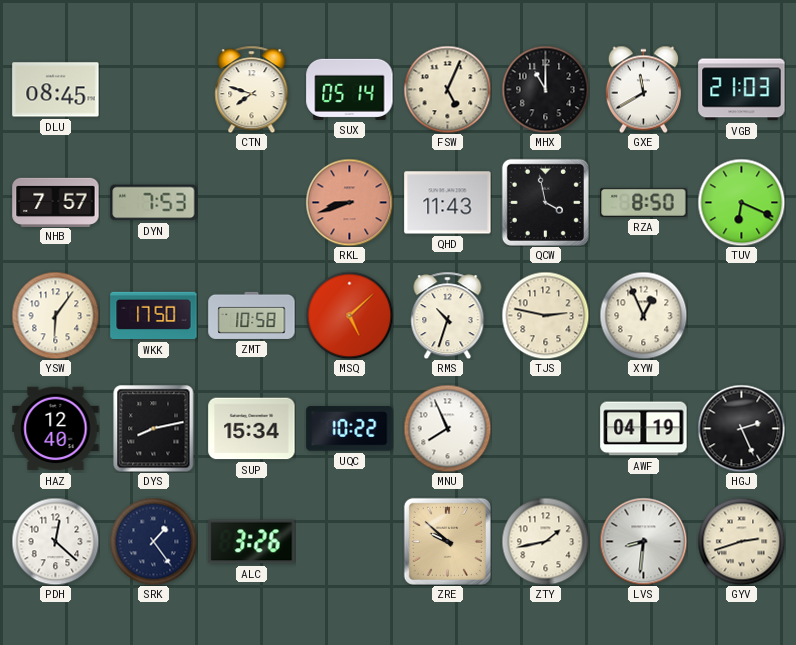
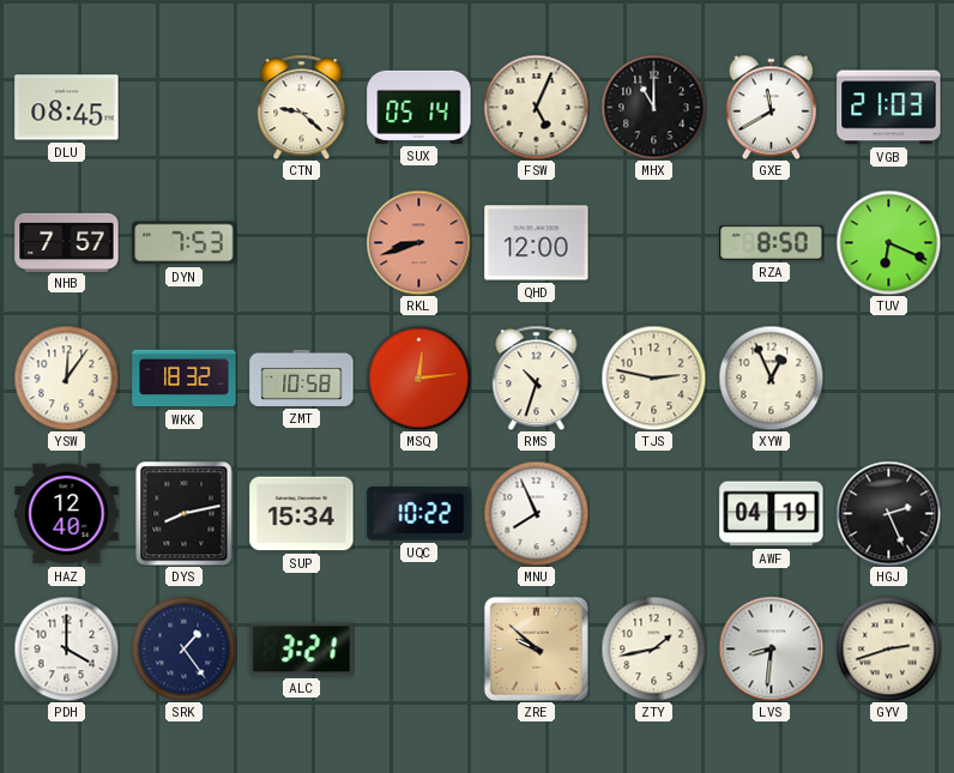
CTN: 7:48 -> 9:22 (302, 107)
QHD: 11:43 -> 12:00 (537, 243)
QCW: 3:58 -> none (545, 202)
YSW: 6:06 -> 12:06 (66, 378)
WKK: 17:50 -> 18:32 (185, 379)
MSQ: 5:08 -> 12:14 (418, 378)
PDH: 12:22 -> 4:00 (66, 648)
ALC: 3:26 -> 3:21 (302, 650)
